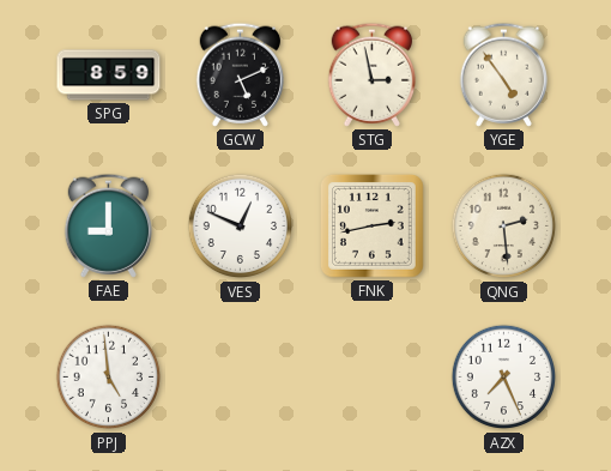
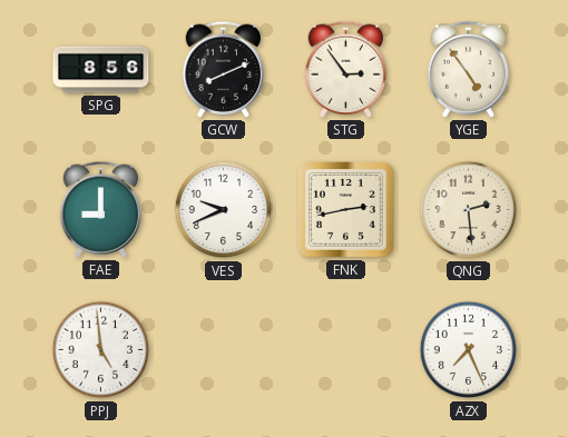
SPG: 8:59 -> 8:56 (101, 70)
GCW: 5:11 -> 8:11 (224, 69)
STG: 2:58 -> 2:54 (346, 69)
VES: 12:49 -> 9:41 (224, 210)
